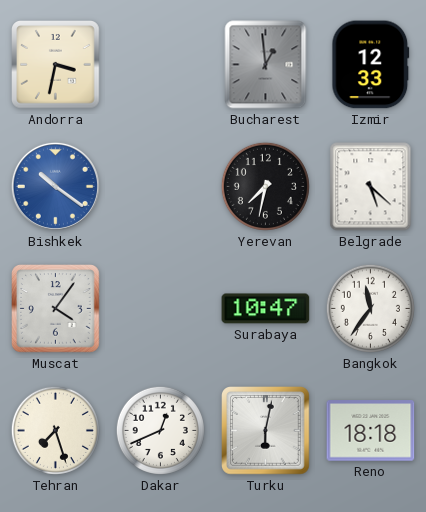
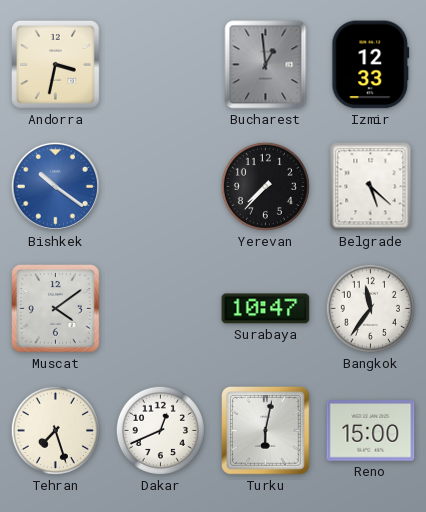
Yerevan: 7:32 -> 7:37 (265, 186)
Muscat: 4:06 -> 4:09 (56, 309)
Reno: 18:18 -> 15:00 (371, 431)
